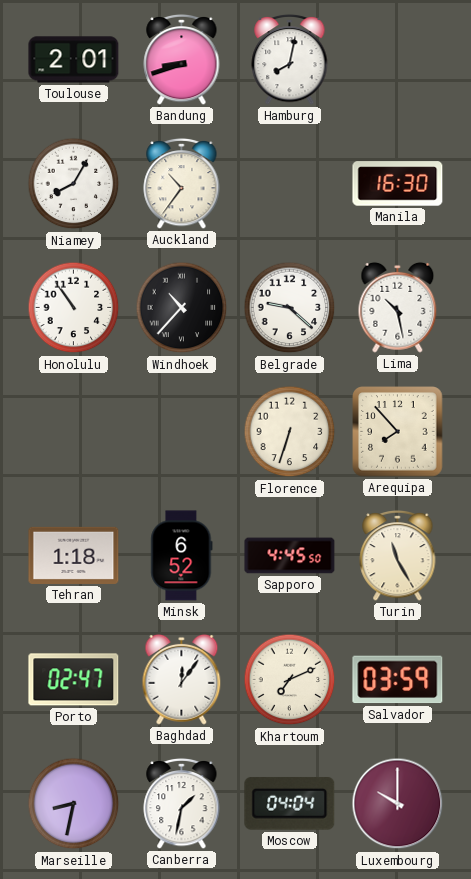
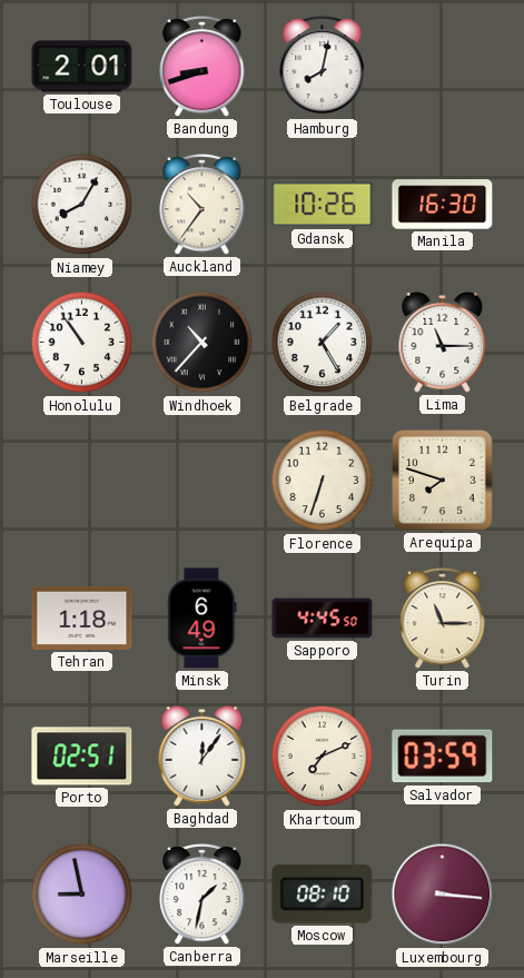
Gdansk: none -> 10:26 (323, 205)
Belgrade: 9:22 -> 1:25 (323, 343)
Lima: 10:28 -> 11:15 (443, 342)
Arequipa: 7:53 -> 7:48 (443, 481)
Minsk: 6:52 -> 6:49 (202, 619)
Turin: 11:25 -> 11:15 (443, 618)
Porto: 02:47 -> 02:51 (82, 757)
Marseille: 8:32 -> 8:58 (82, 895)
Moscow: 04:04 -> 08:10 (323, 893)
Luxembourg: 10:00 -> 3:16 (443, 895)
